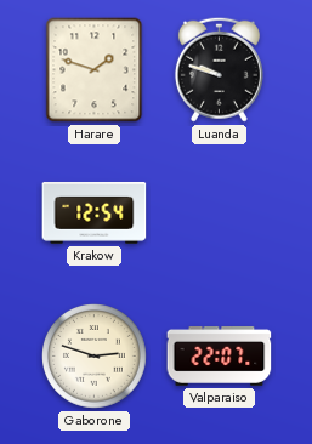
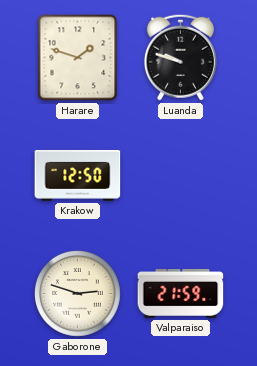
Krakow: 12:54 -> 12:50 (78, 175)
Valparaiso: 22:07 -> 21:59 (181, 293)
